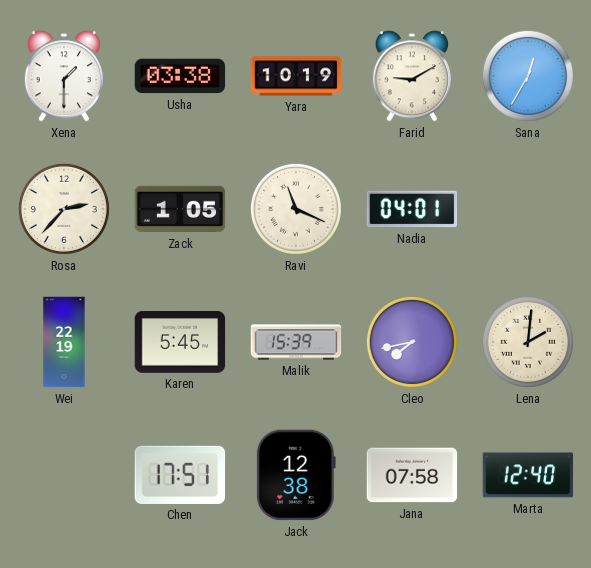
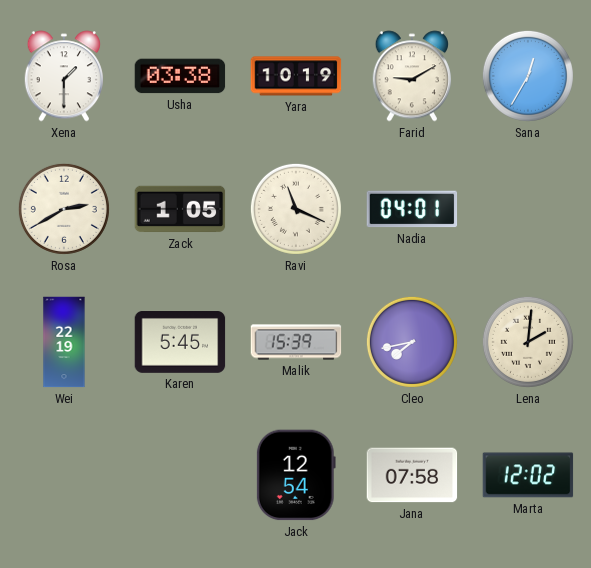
Rosa: 2:37 -> 2:40 (64, 209)
Chen: 17:51 -> none (180, 475)
Jack: 12:38 -> 12:54 (296, 475)
Marta: 12:40 -> 12:02 (528, 475)
